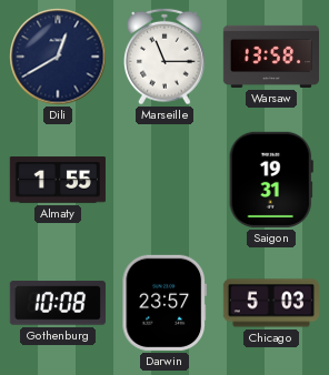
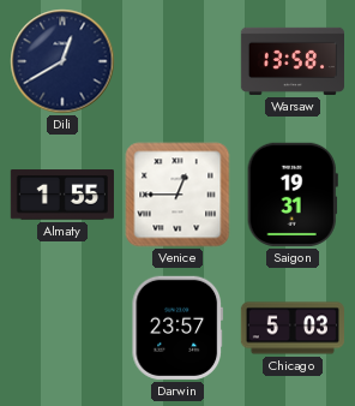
Marseille: 11:15 -> none (166, 57)
Venice: none -> 12:45 (177, 195)
Gothenburg: 10:08 -> none (58, 303)
